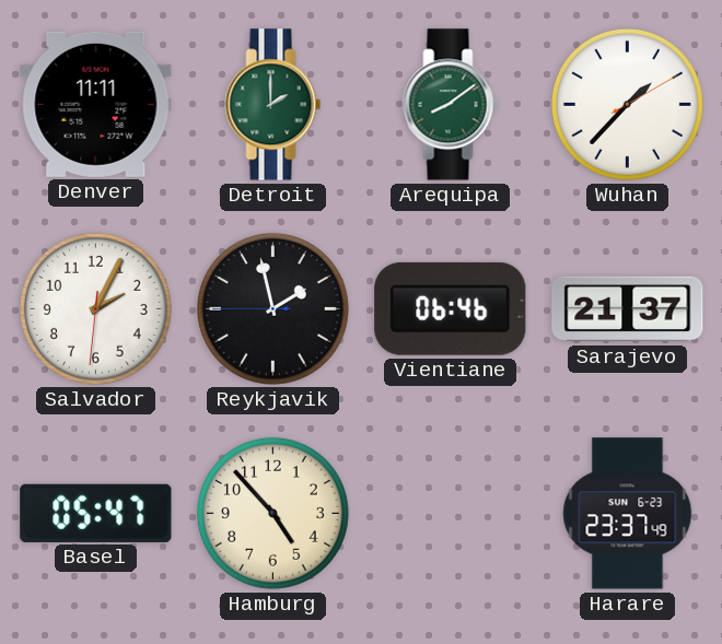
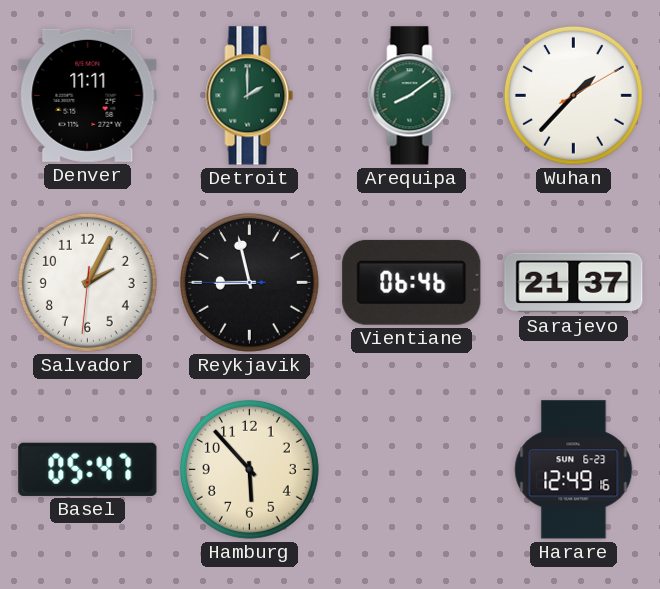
Reykjavik: 1:57 -> 8:57 (249, 282)
Hamburg: 4:53 -> 5:53 (249, 469)
Harare: 23:37 -> 12:49 (574, 470)
